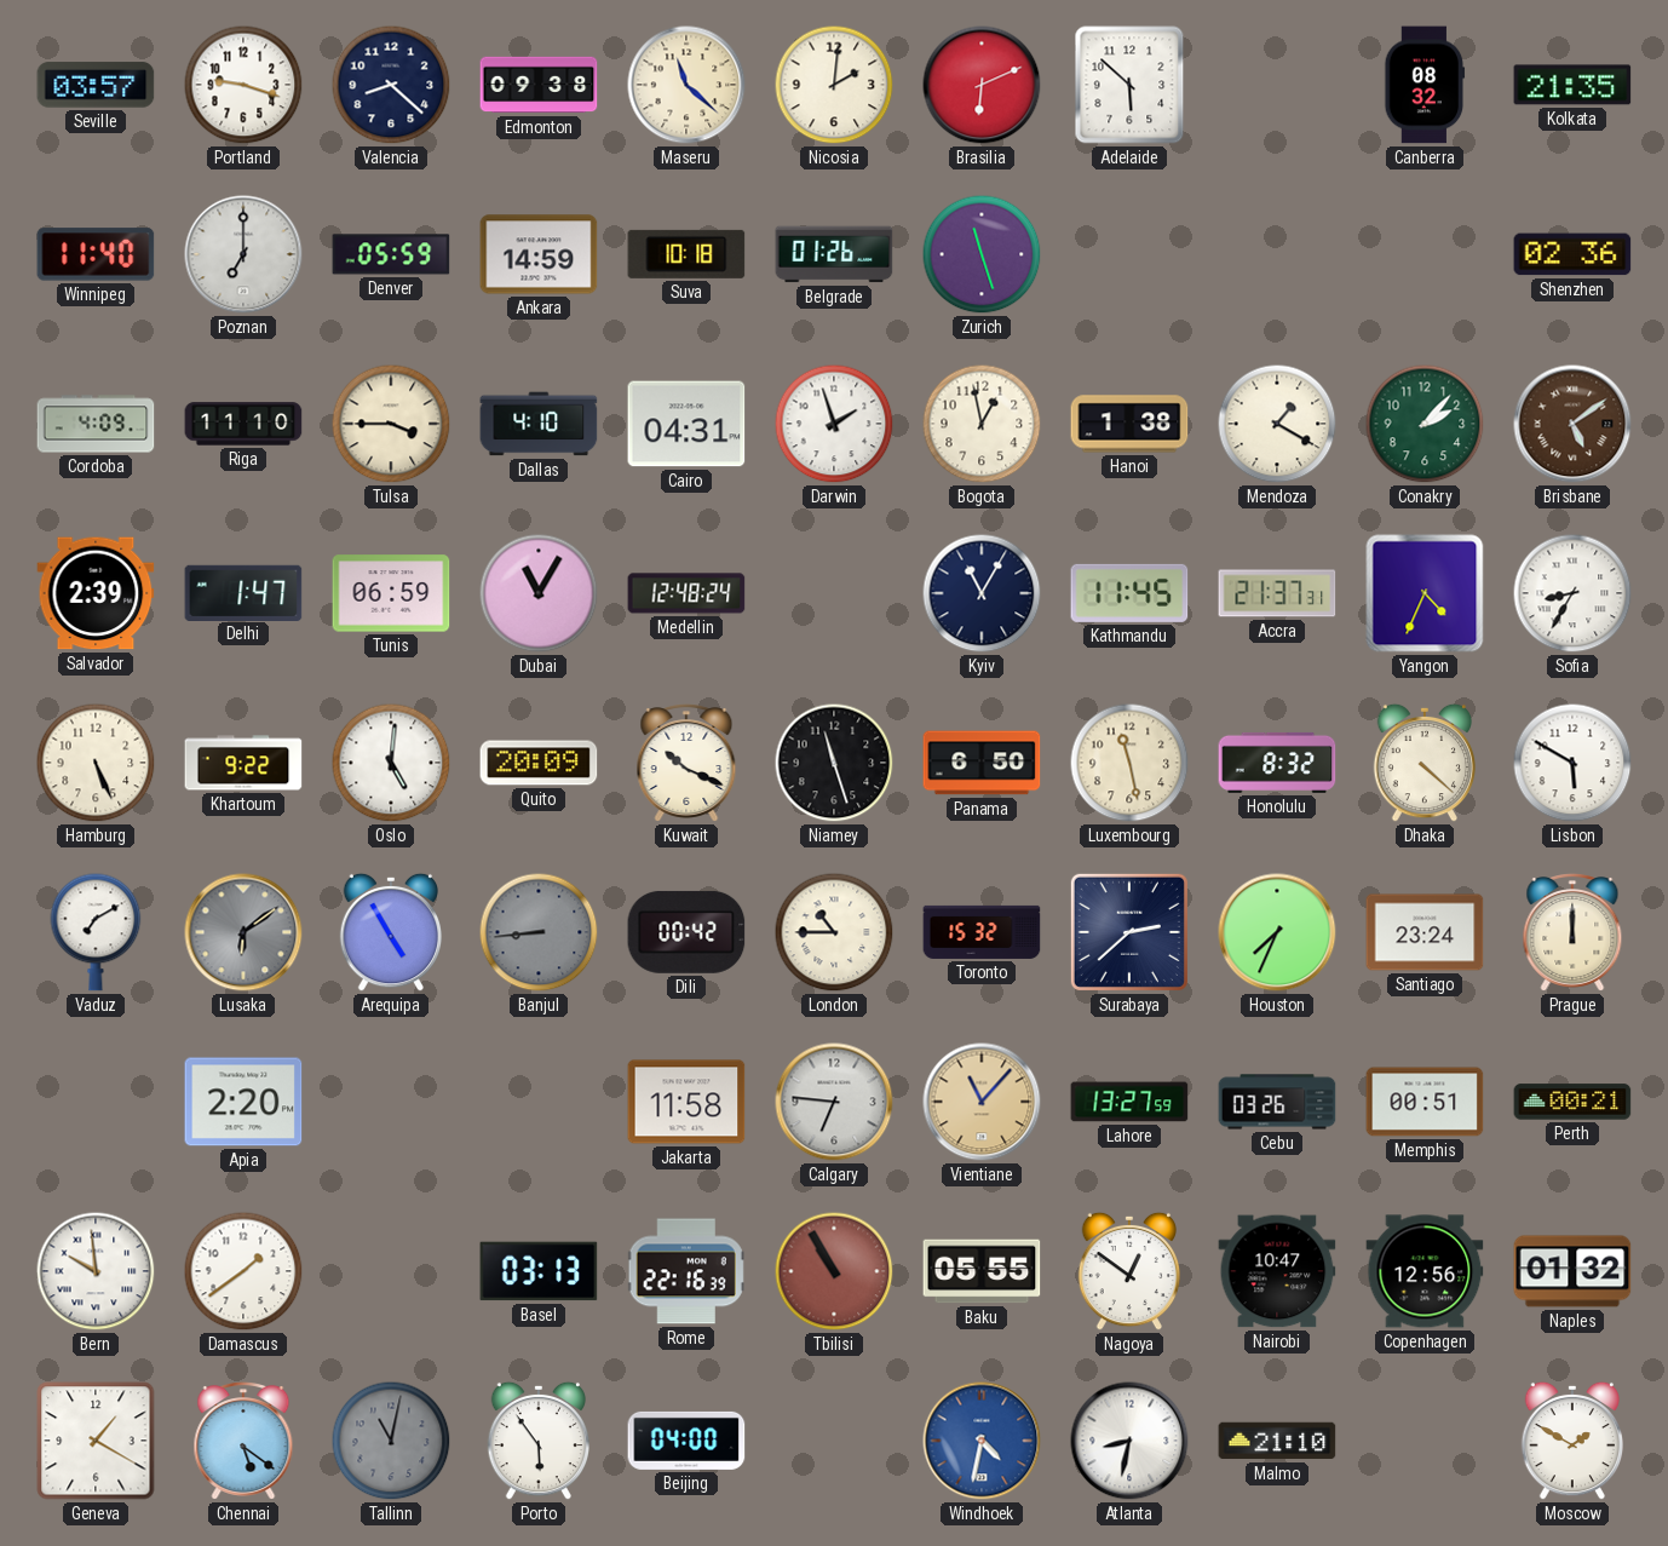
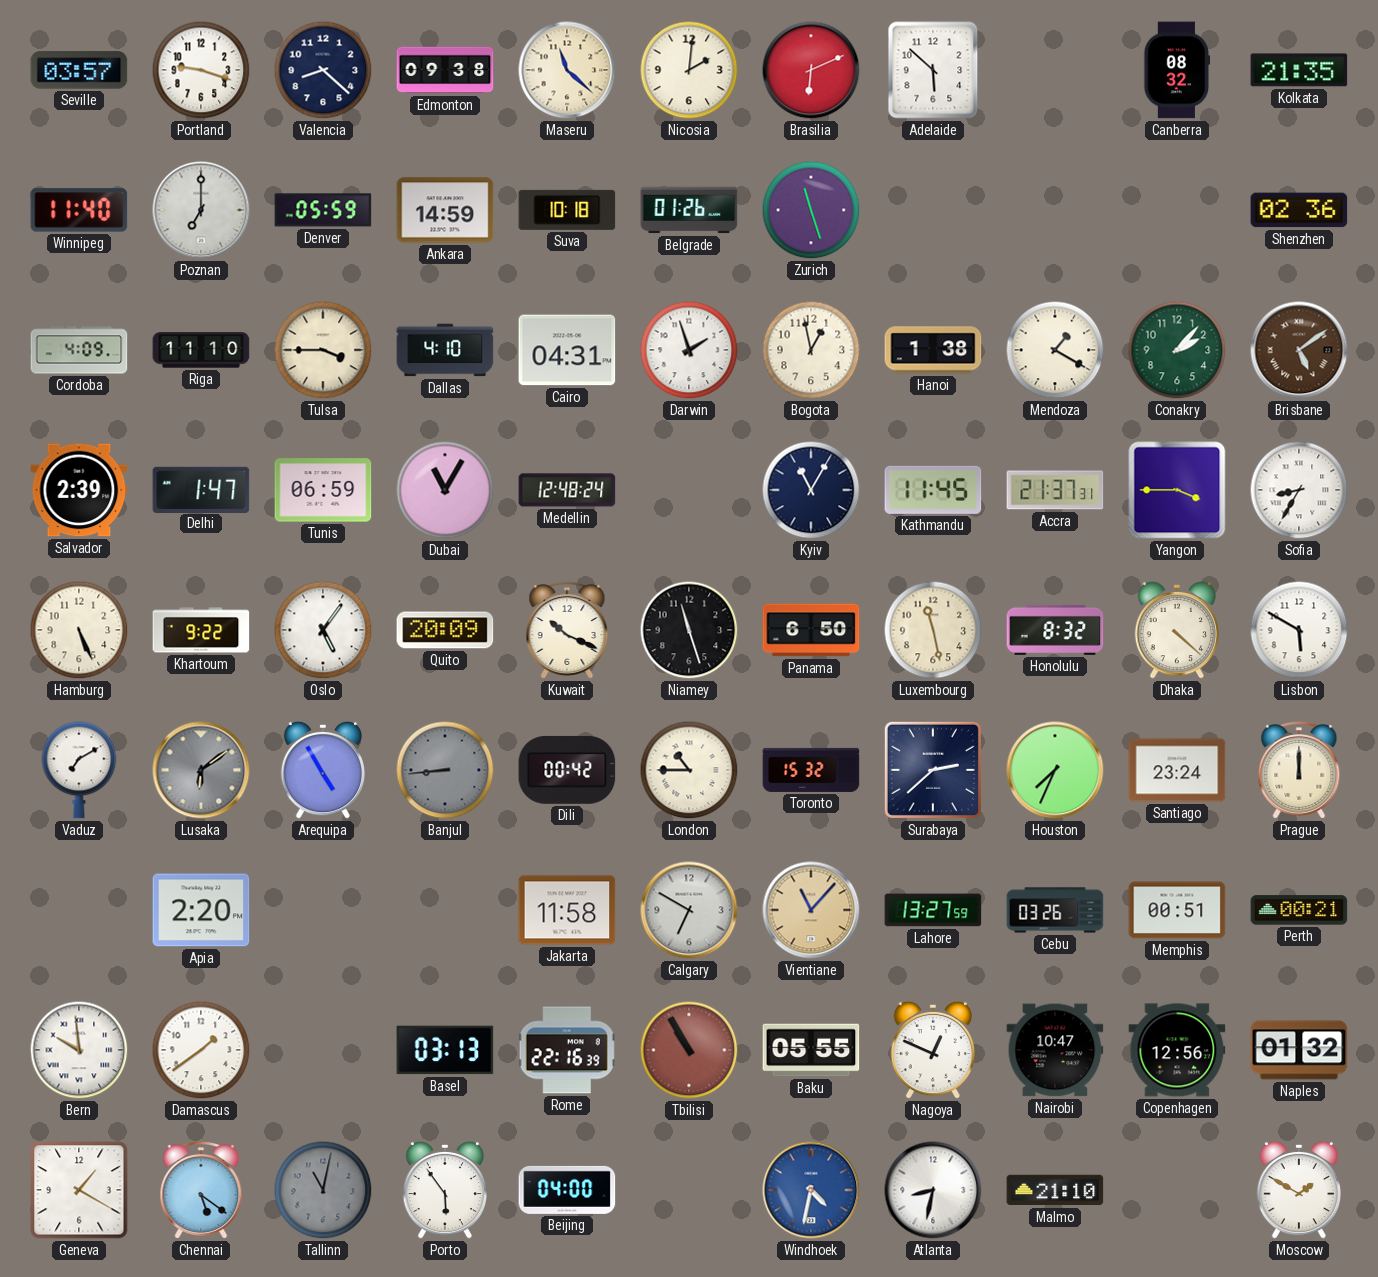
Yangon: 4:34 -> 3:45 (1177, 490)
Oslo: 5:01 -> 5:06 (323, 630)
Calgary: 6:46 -> 6:50 (689, 910)
Nagoya: 12:51 -> 12:49 (933, 1050)
